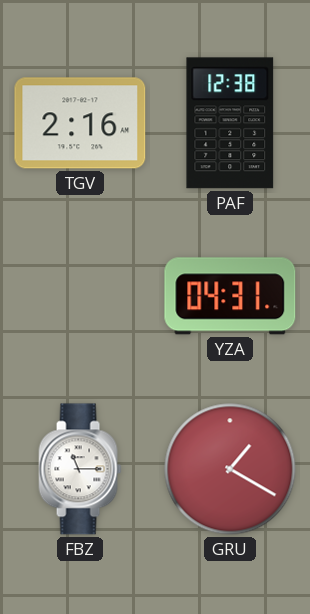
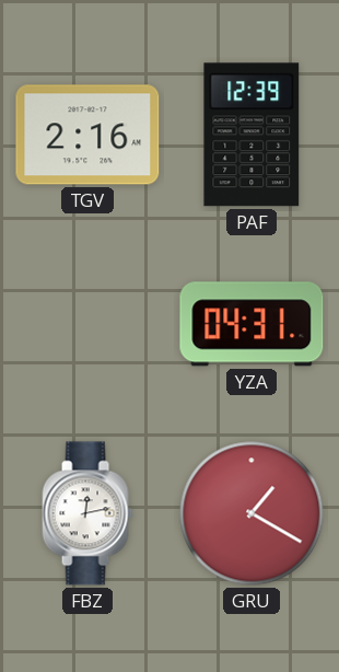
PAF: 12:38 -> 12:39 (252, 135)
FBZ: 11:15 -> 12:13 (87, 513)
